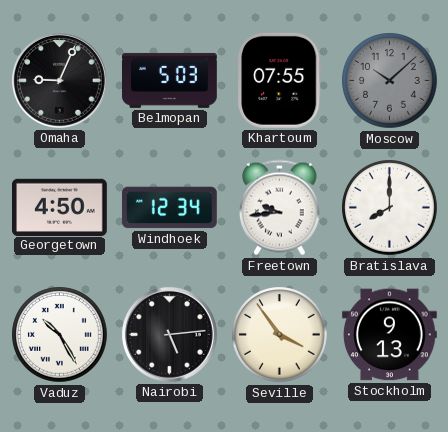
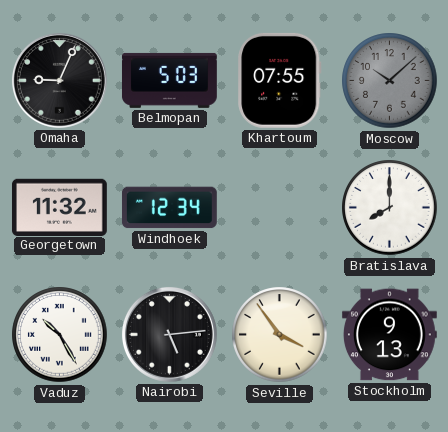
Georgetown: 4:50 -> 11:32 (59, 207)
Freetown: 9:44 -> none (279, 208)
